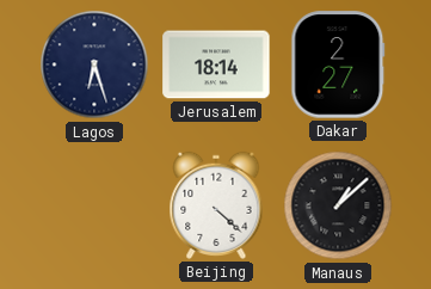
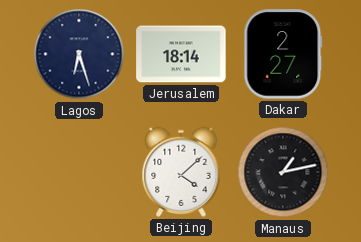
Beijing: 4:22 -> 4:08 (181, 172)
Manaus: 1:08 -> 1:13 (283, 172)
